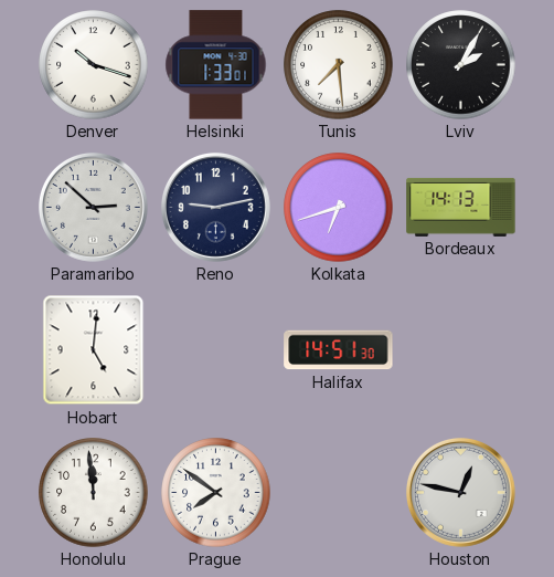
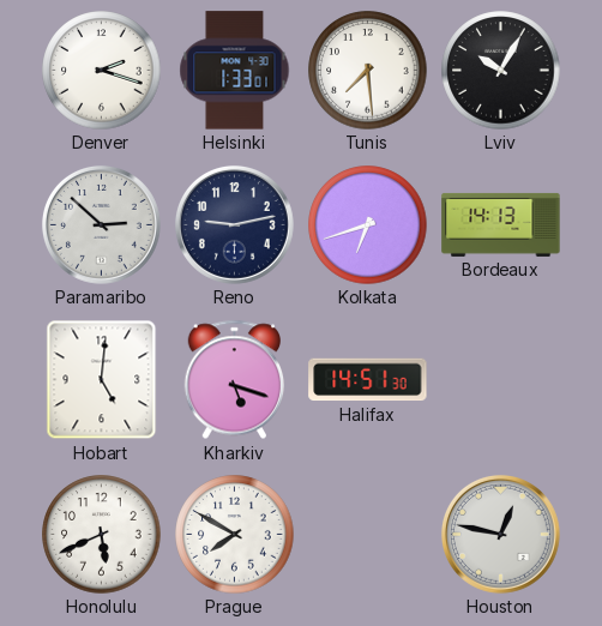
Denver: 10:18 -> 2:18 (102, 71)
Lviv: 2:05 -> 10:05 (501, 71)
Kharkiv: none -> 5:18 (235, 380)
Honolulu: 11:59 -> 5:41 (102, 535)
Prague: 7:51 -> 7:50 (235, 535)
